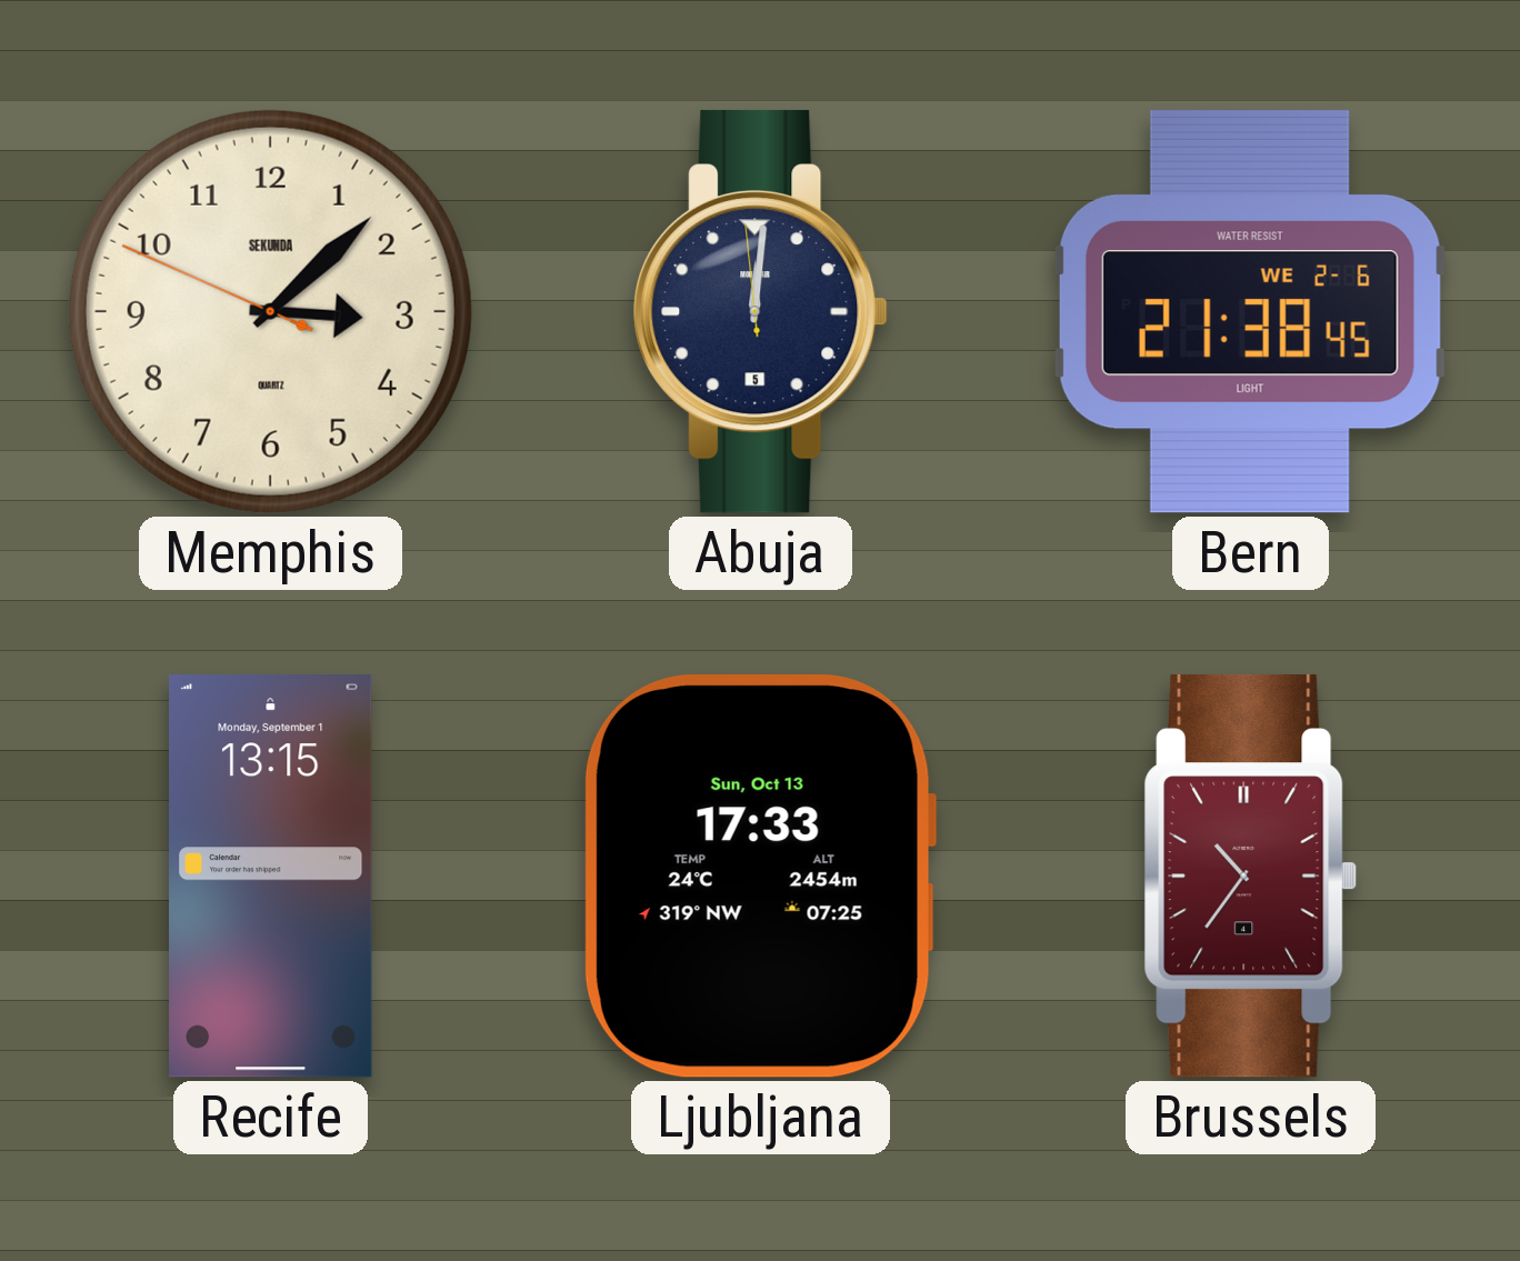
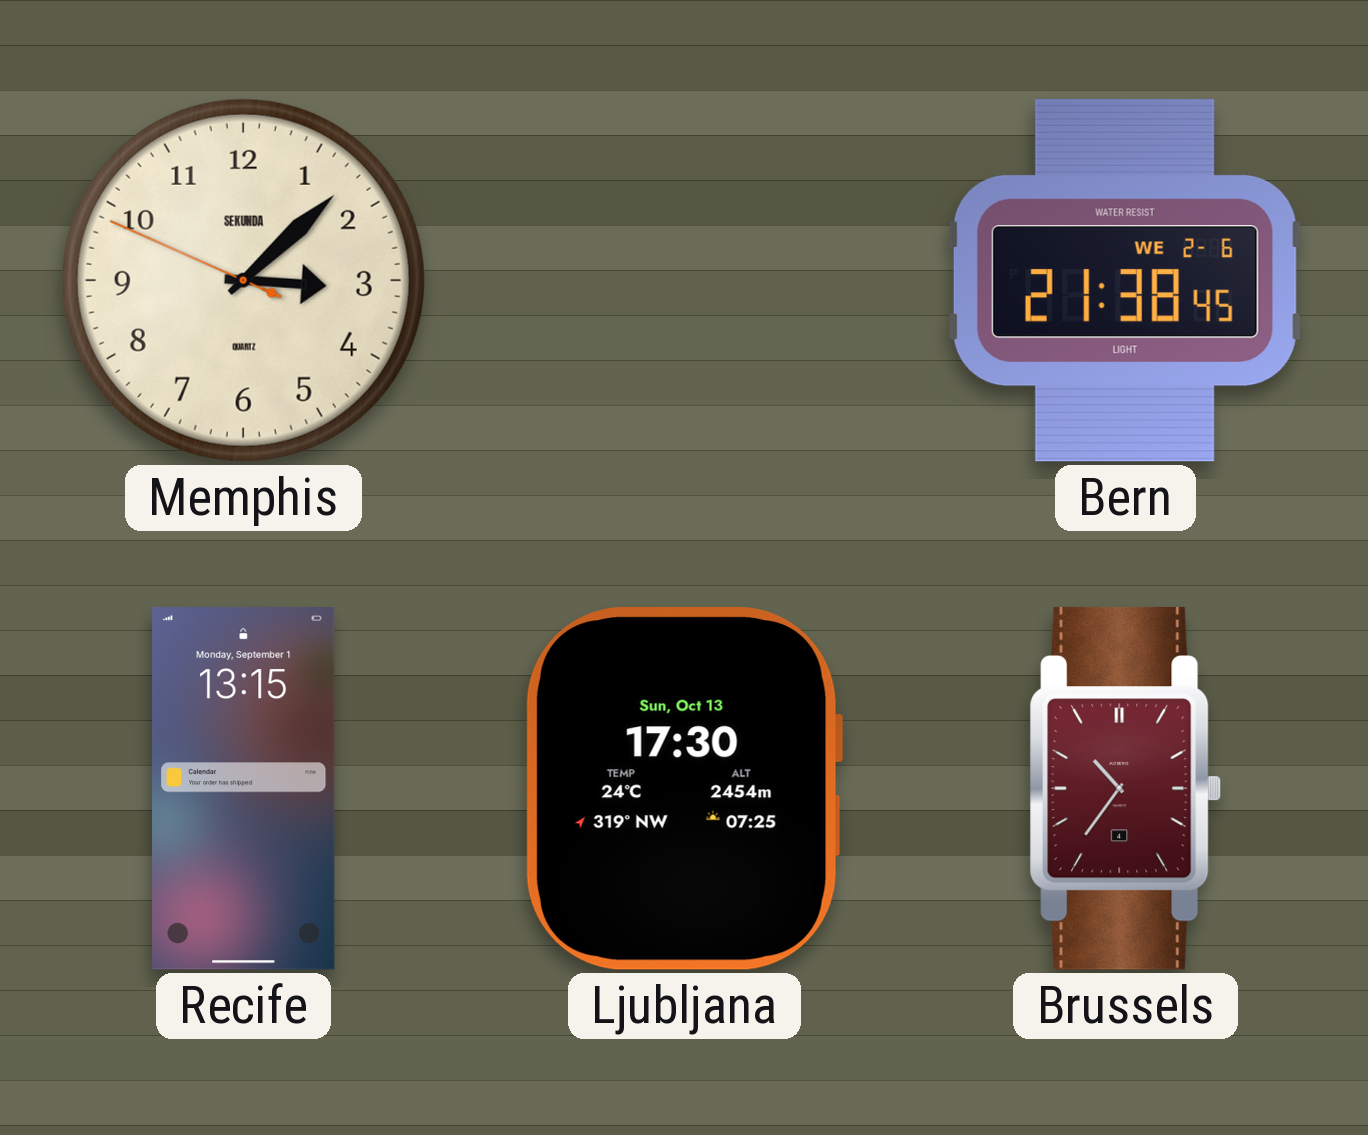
Abuja: 12:00 -> none (761, 311)
Ljubljana: 17:33 -> 17:30 (684, 788)
